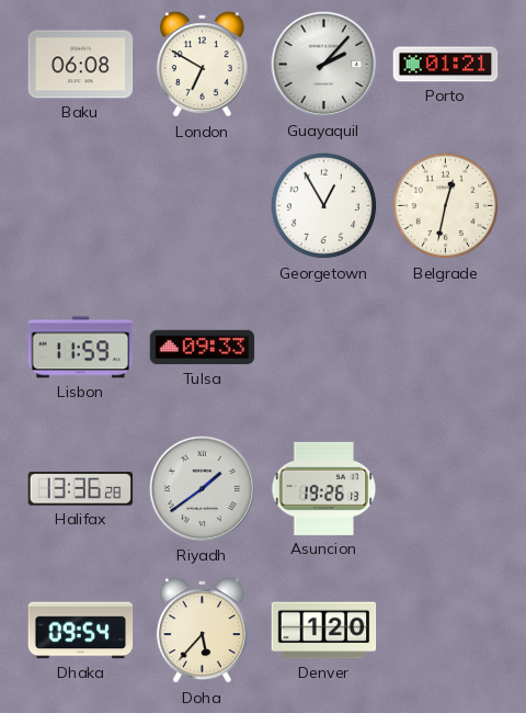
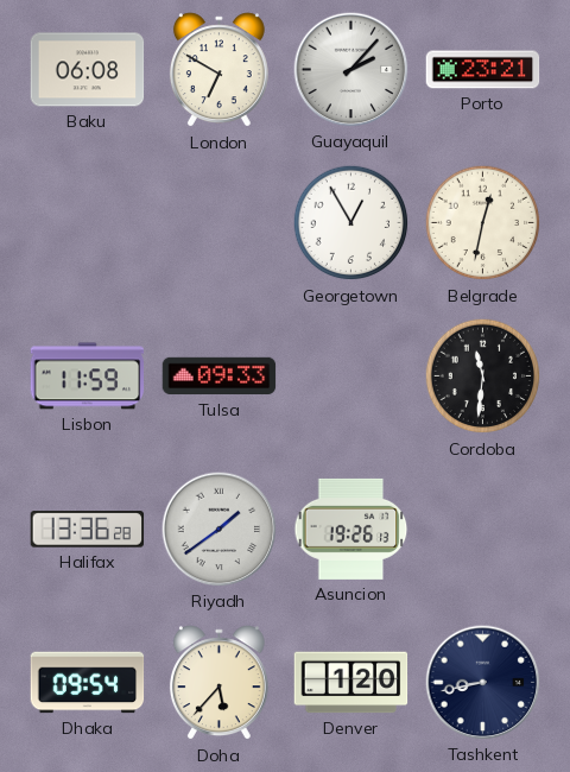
Porto: 01:21 -> 23:21 (483, 70)
Cordoba: none -> 11:31 (483, 376)
Tashkent: none -> 8:43 (483, 683)
